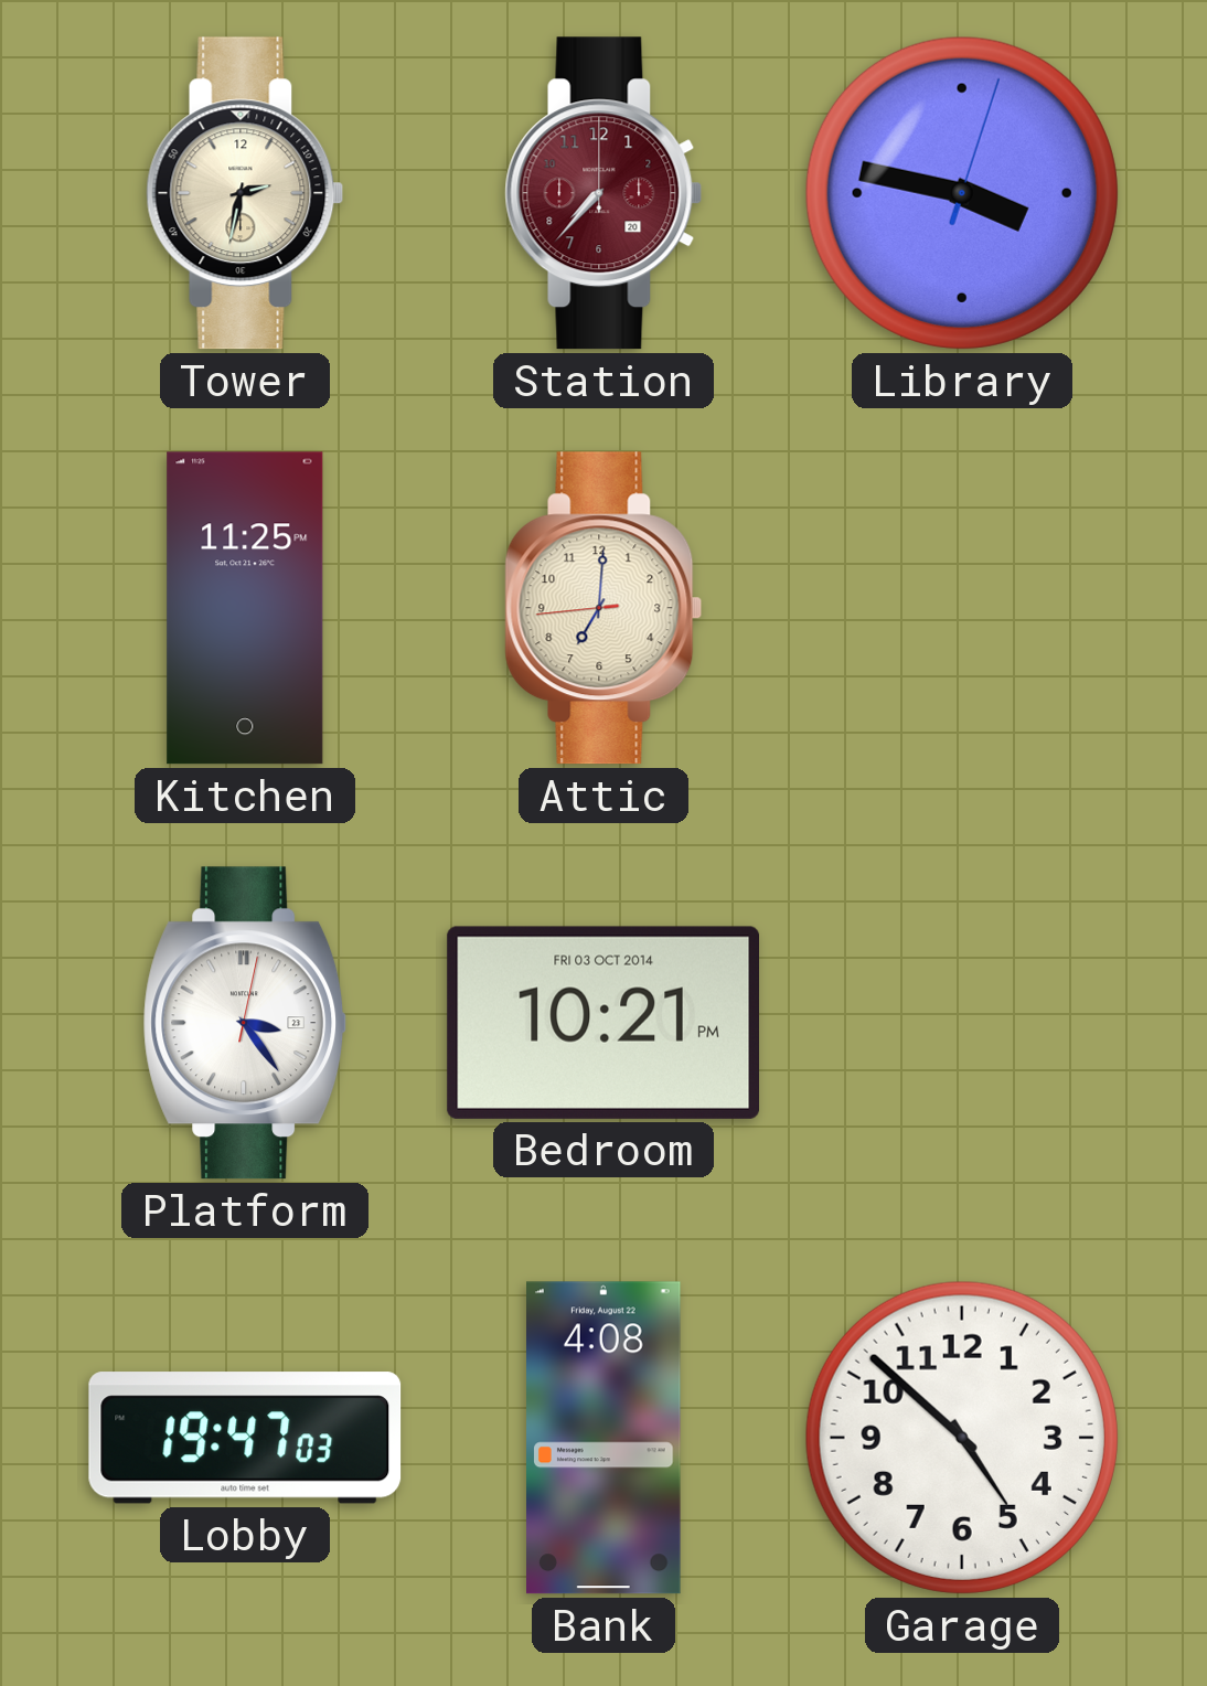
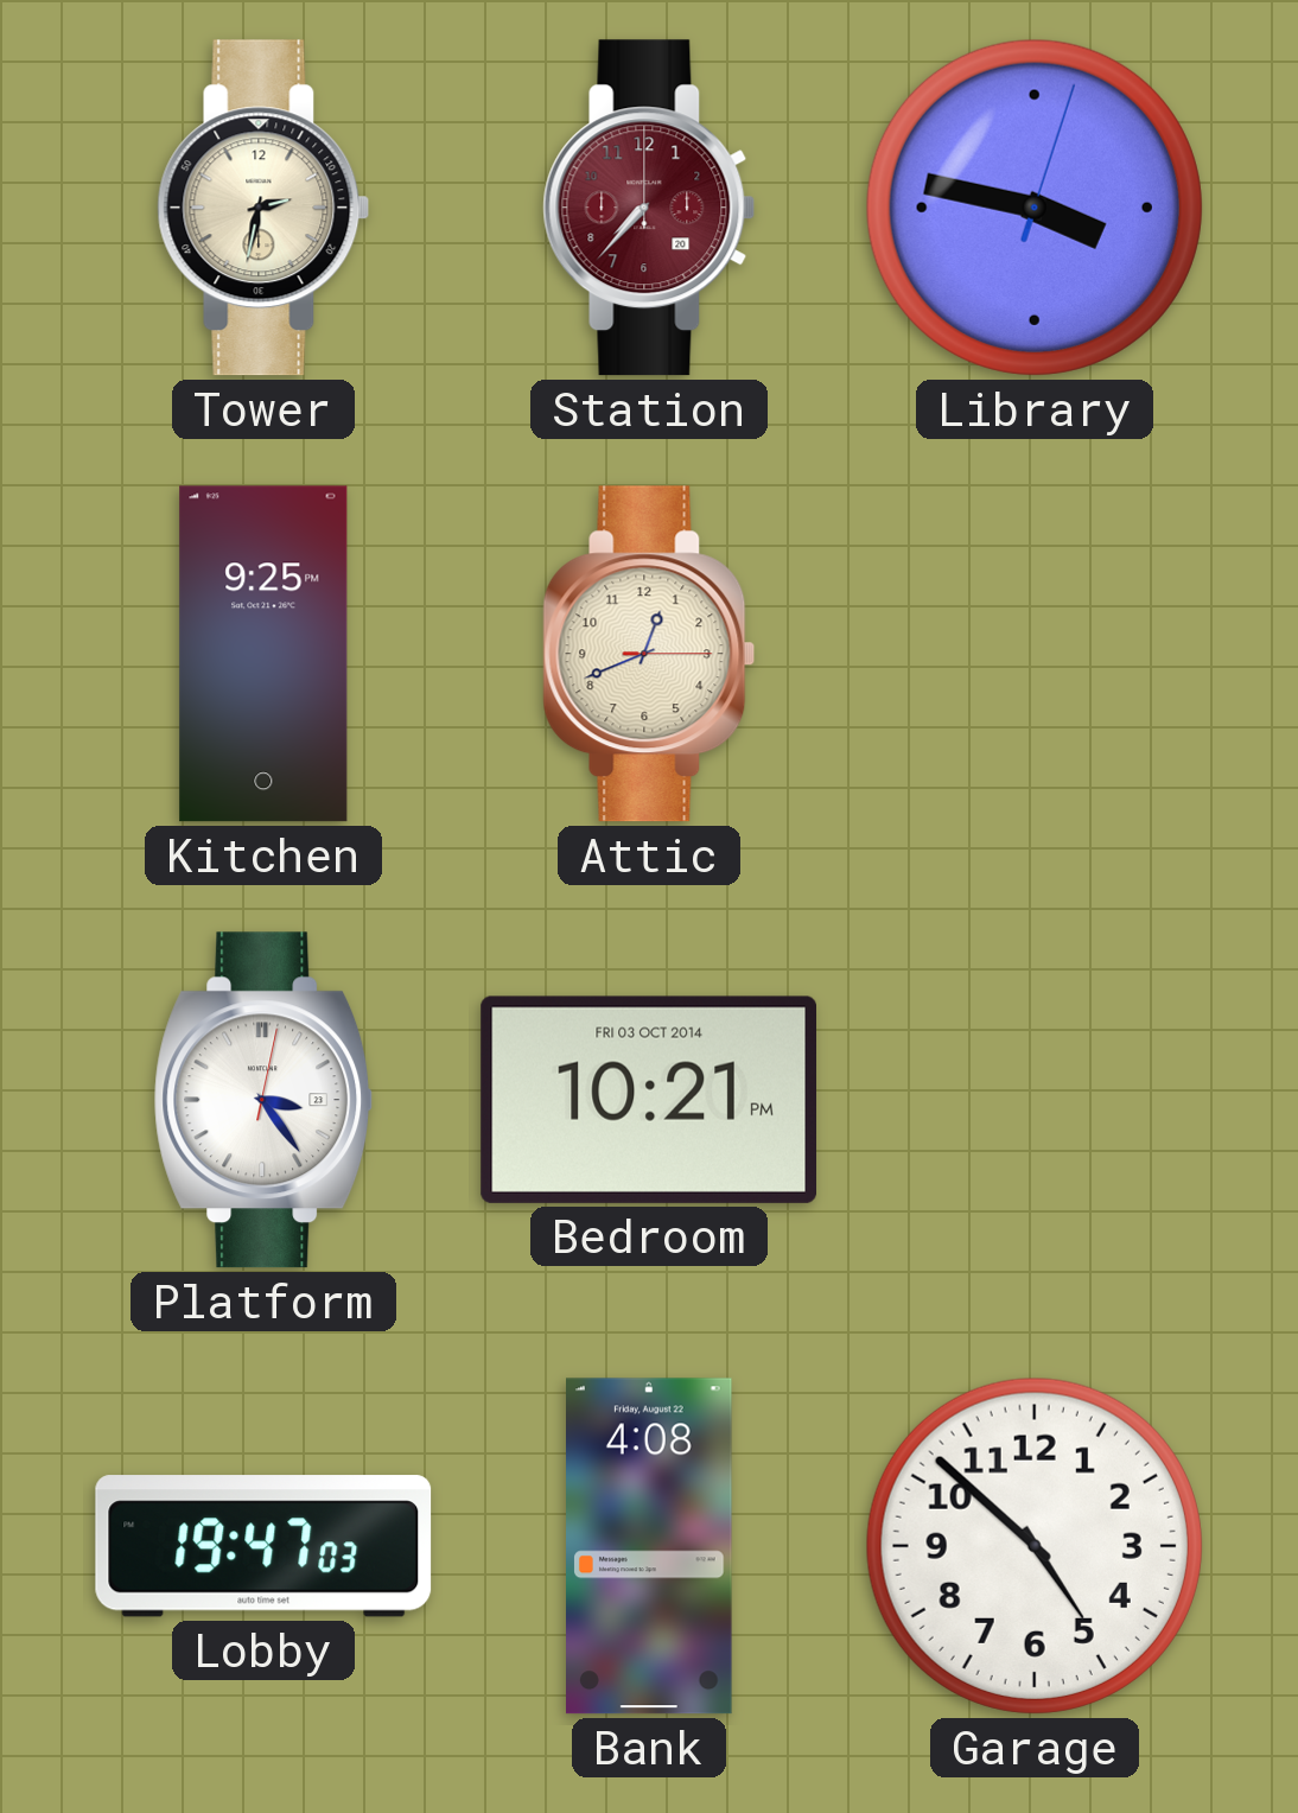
Kitchen: 11:25 -> 9:25 (263, 654)
Attic: 7:00 -> 12:41 (649, 654)
